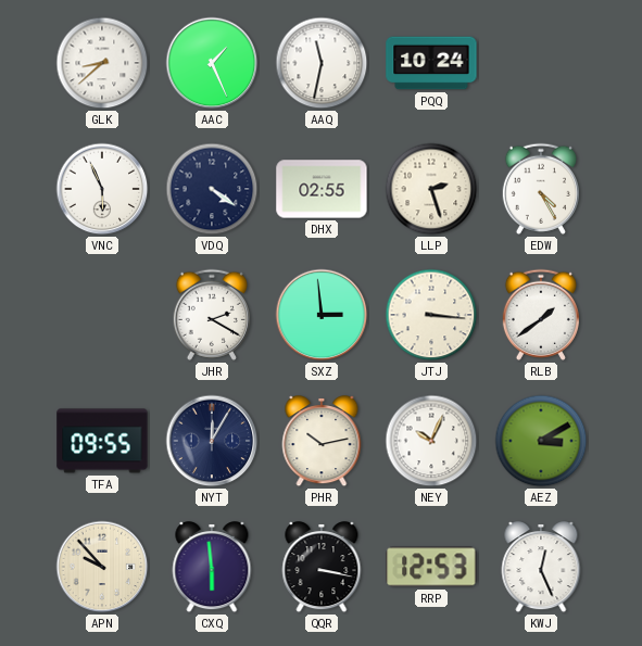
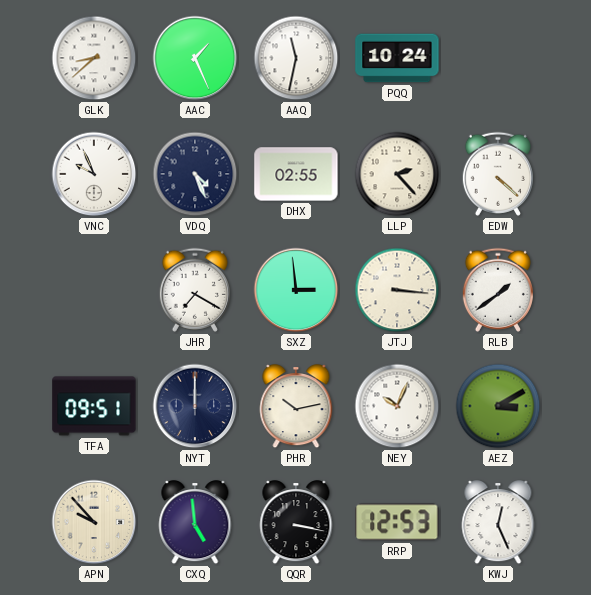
VNC: 5:56 -> 9:56 (94, 174)
VDQ: 4:21 -> 4:26 (195, 174)
LLP: 2:27 -> 2:23 (397, 174)
EDW: 4:25 -> 4:22 (498, 174)
JHR: 2:20 -> 7:20 (195, 290)
TFA: 09:55 -> 09:51 (94, 406)
NYT: 12:05 -> 12:00 (195, 406)
CXQ: 5:59 -> 4:59 (195, 523)
